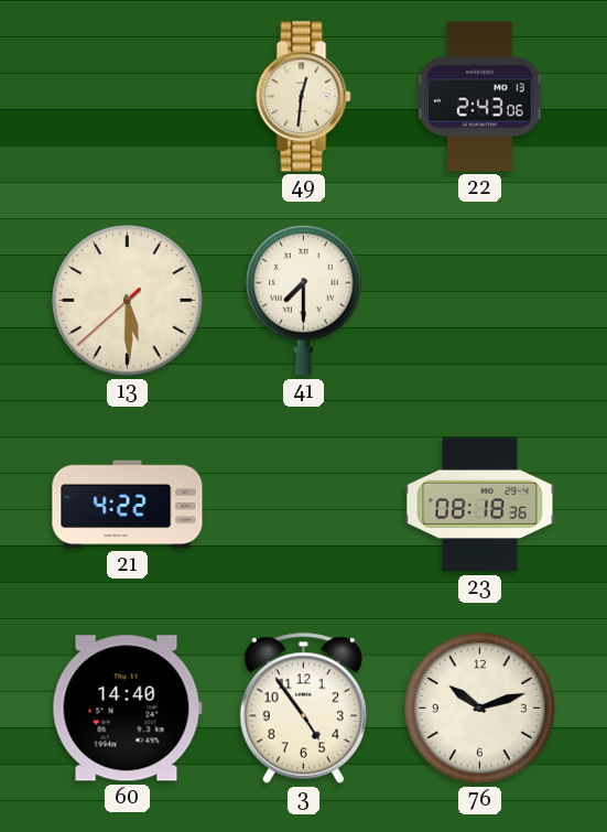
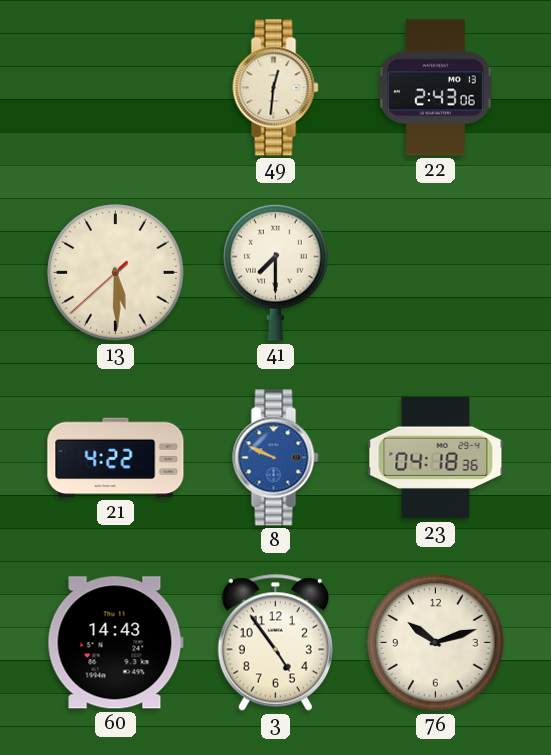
8: none -> 9:49 (276, 458)
23: 08:18 -> 04:18 (436, 458)
60: 14:40 -> 14:43 (115, 643)
